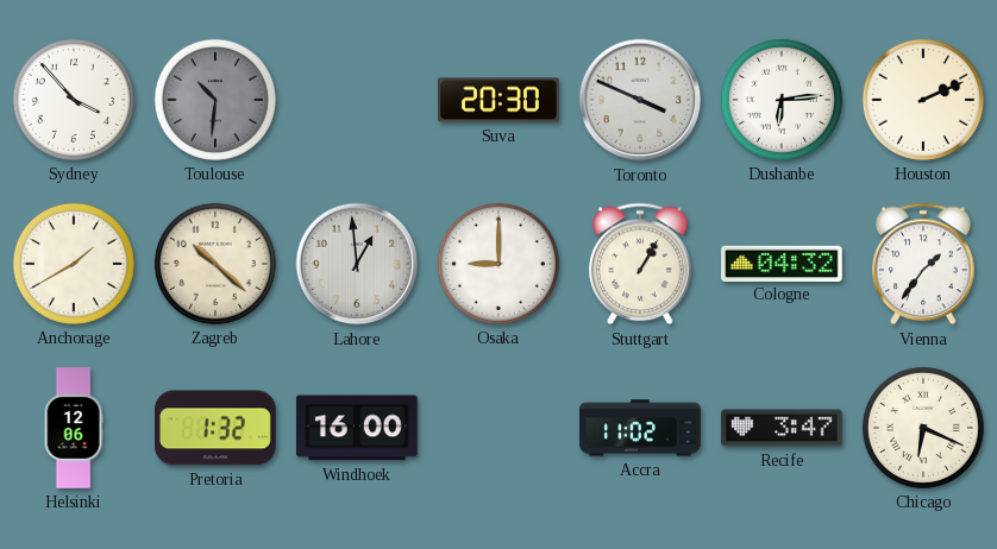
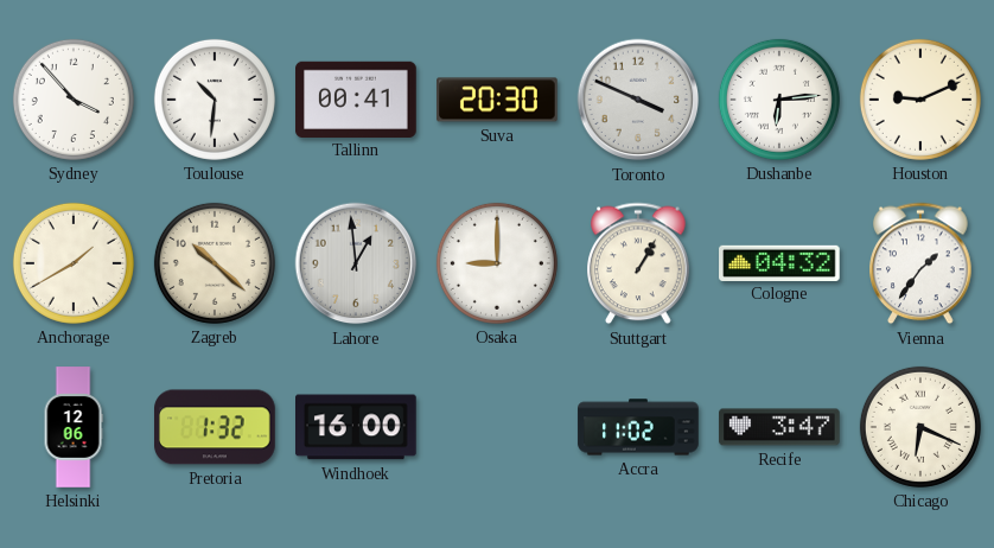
Toulouse dial: grey -> white (215, 100)
Tallinn: none -> 00:41 (356, 98)
Houston: 2:11 -> 9:11 (920, 100)
